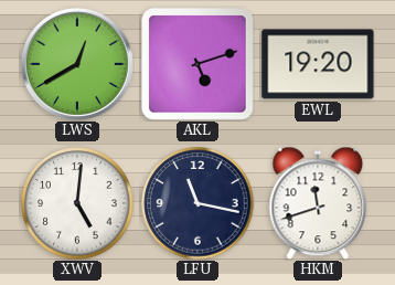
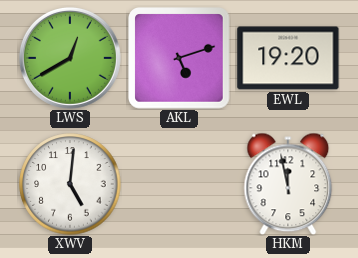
LFU: 11:17 -> none (197, 203)
HKM: 11:42 -> 11:58 (288, 184)
